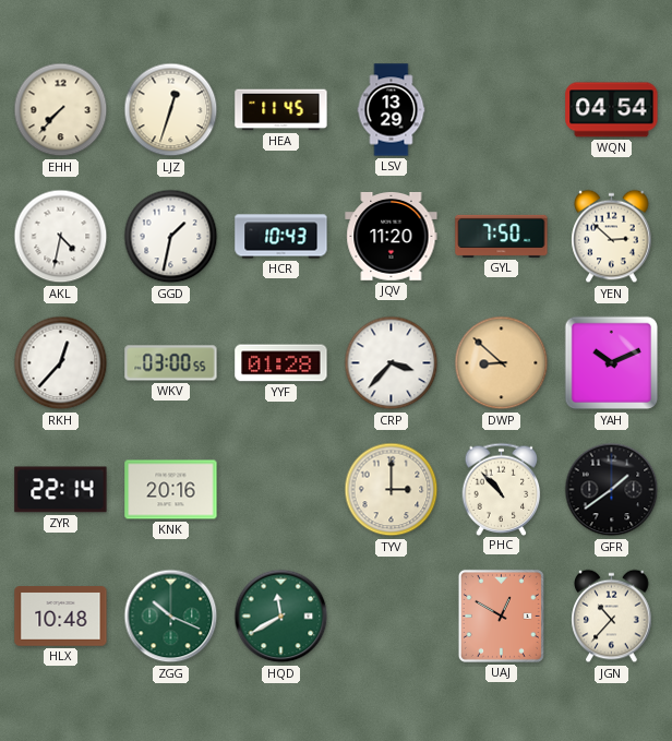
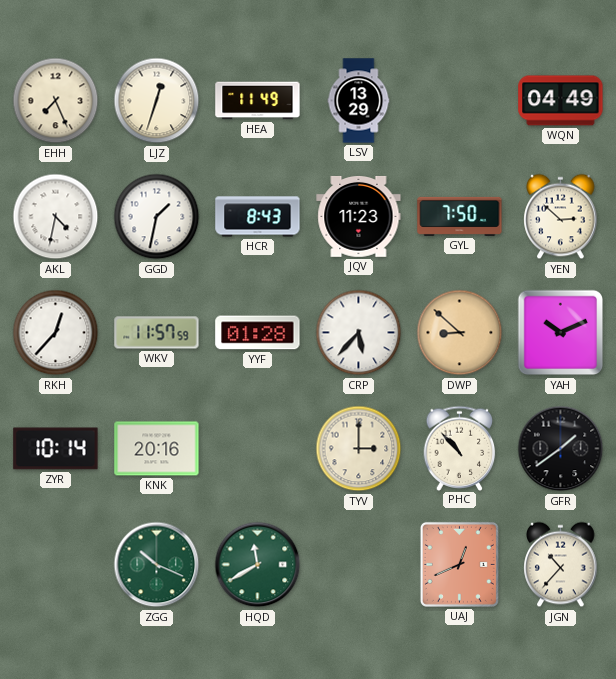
EHH: 7:37 -> 7:26 (56, 101)
HEA: 11:45 -> 11:49 (258, 101)
WQN: 04:54 -> 04:49 (561, 101)
HCR: 10:43 -> 8:43 (258, 217)
JQV: 11:20 -> 11:23 (359, 216)
WKV: 03:00 -> 11:57 (157, 333)
CRP: 3:37 -> 5:37 (359, 333)
ZYR: 22:14 -> 10:14 (56, 449)
HLX: 10:48 -> none (61, 617)
UAJ: 12:50 -> 12:41 (459, 564)
